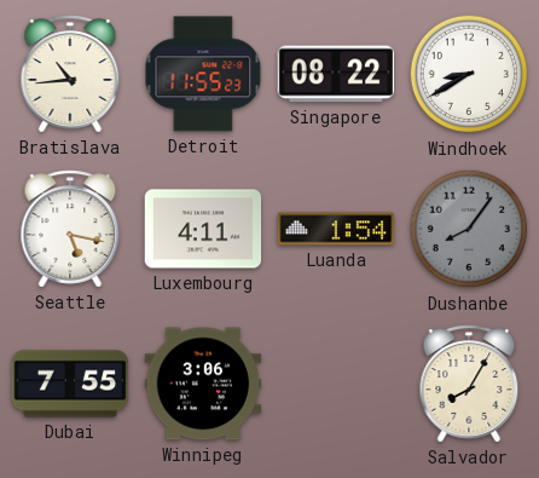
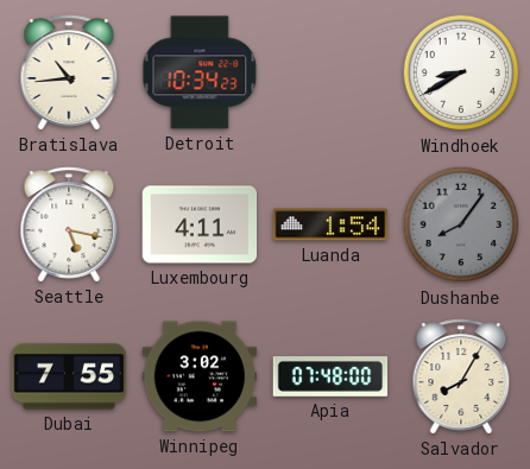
Detroit: 11:55 -> 10:34 (200, 72)
Singapore: 08:22 -> none (335, 74)
Winnipeg: 3:06 -> 3:02 (200, 376)
Apia: none -> 07:48 (330, 376)
